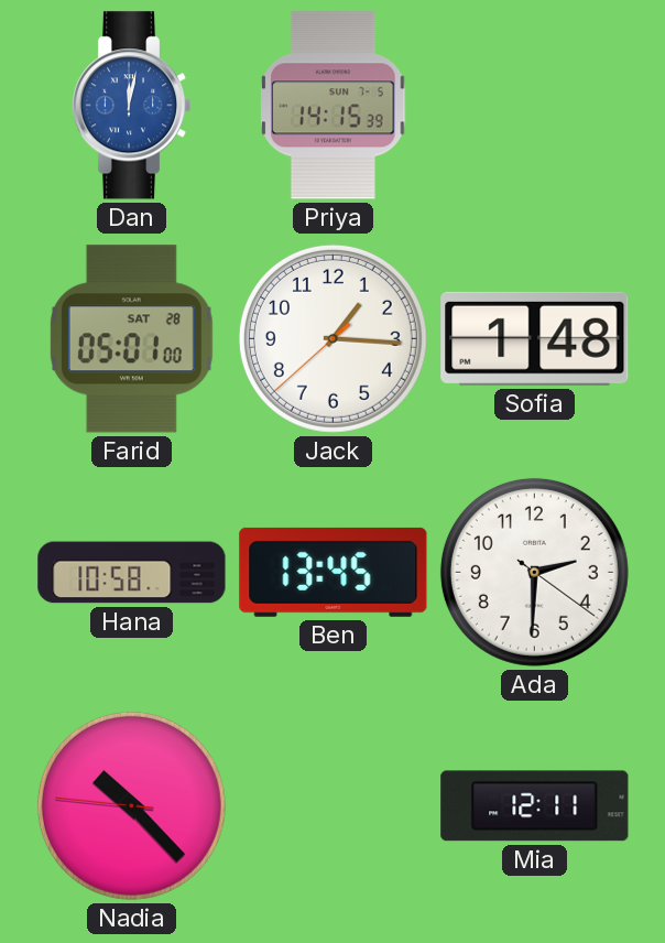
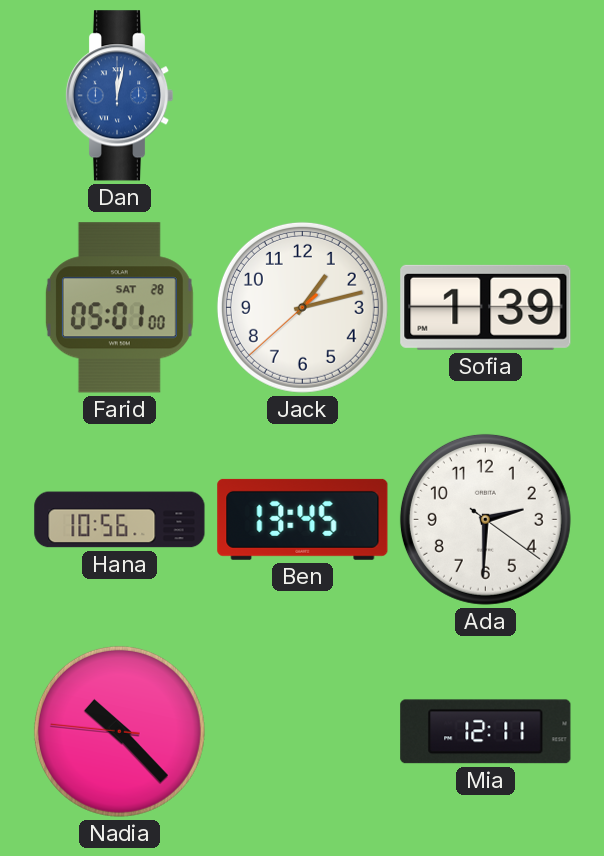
Priya: 14:15 -> none (334, 106)
Jack: 1:15 -> 1:12 (302, 307)
Sofia: 1:48 -> 1:39 (486, 307)
Hana: 10:58 -> 10:56 (120, 520)
